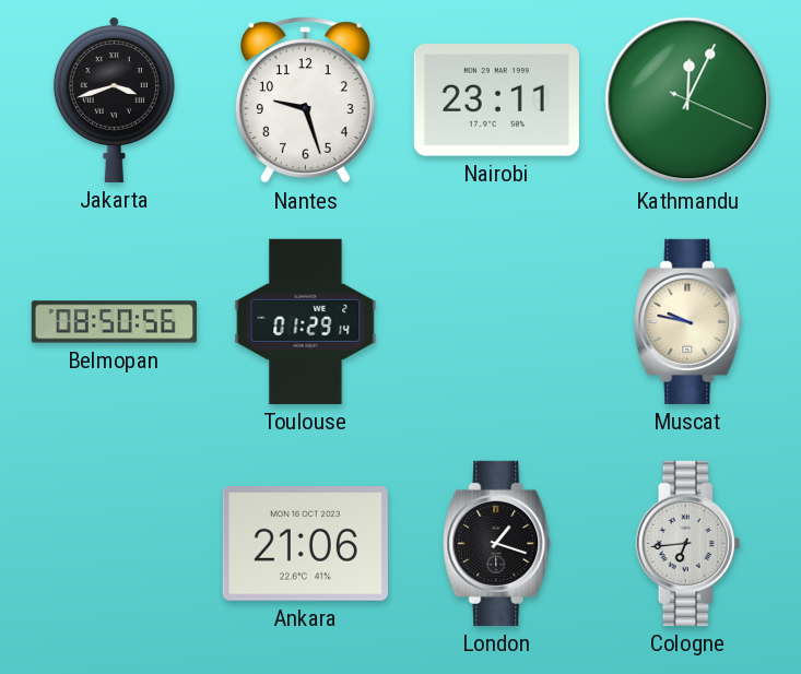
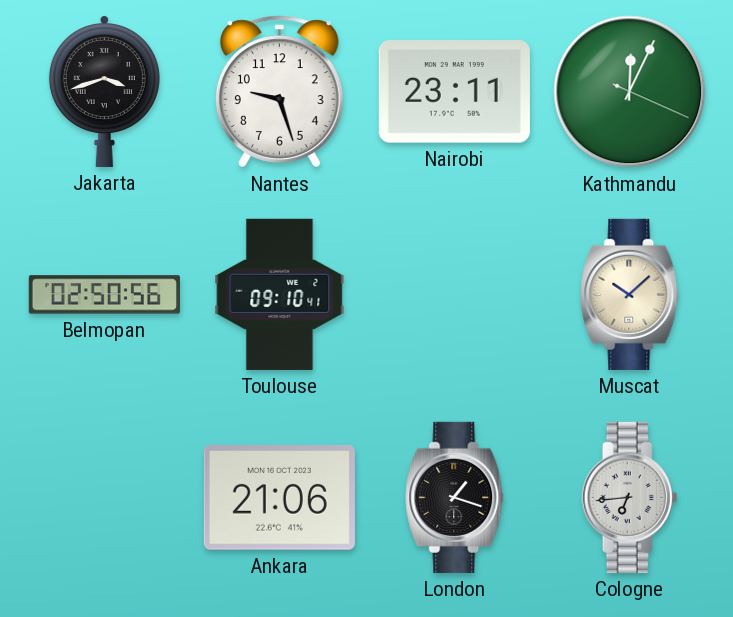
Belmopan: 08:50 -> 02:50 (104, 295)
Toulouse: 01:29 -> 09:10 (280, 294)
Muscat: 9:47 -> 10:08 (630, 294)
